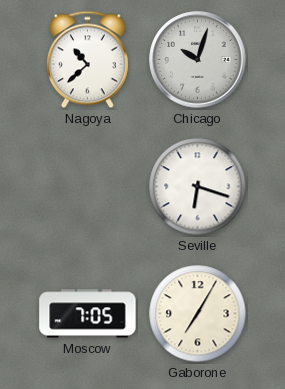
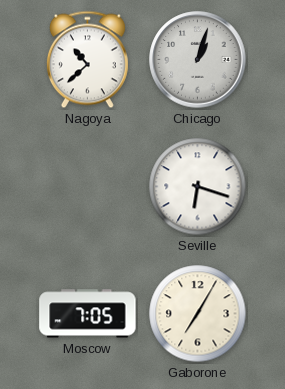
Chicago: 10:03 -> 1:03 (198, 60)
